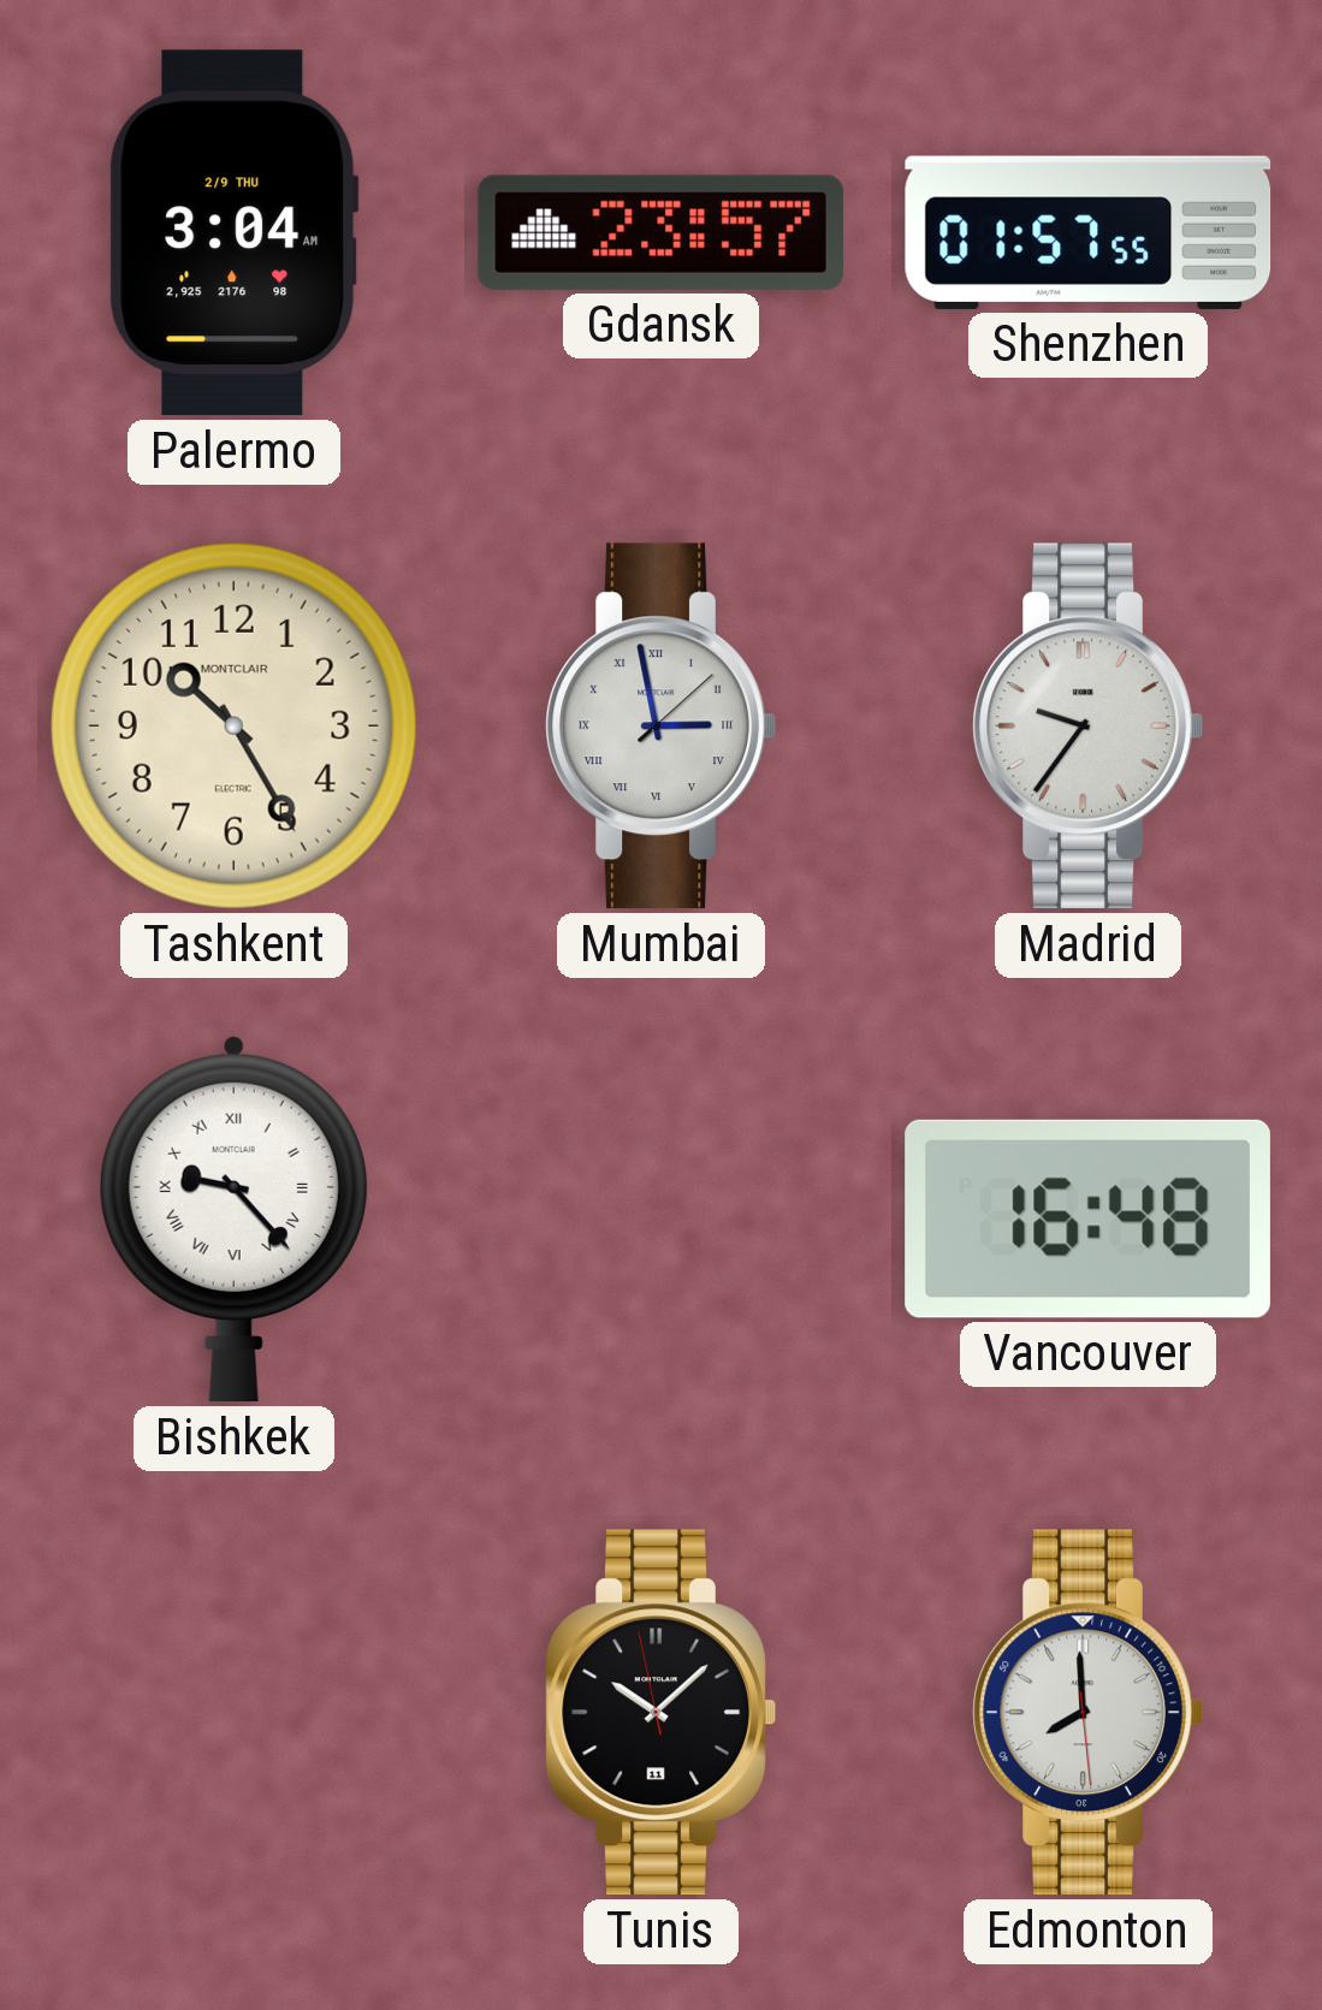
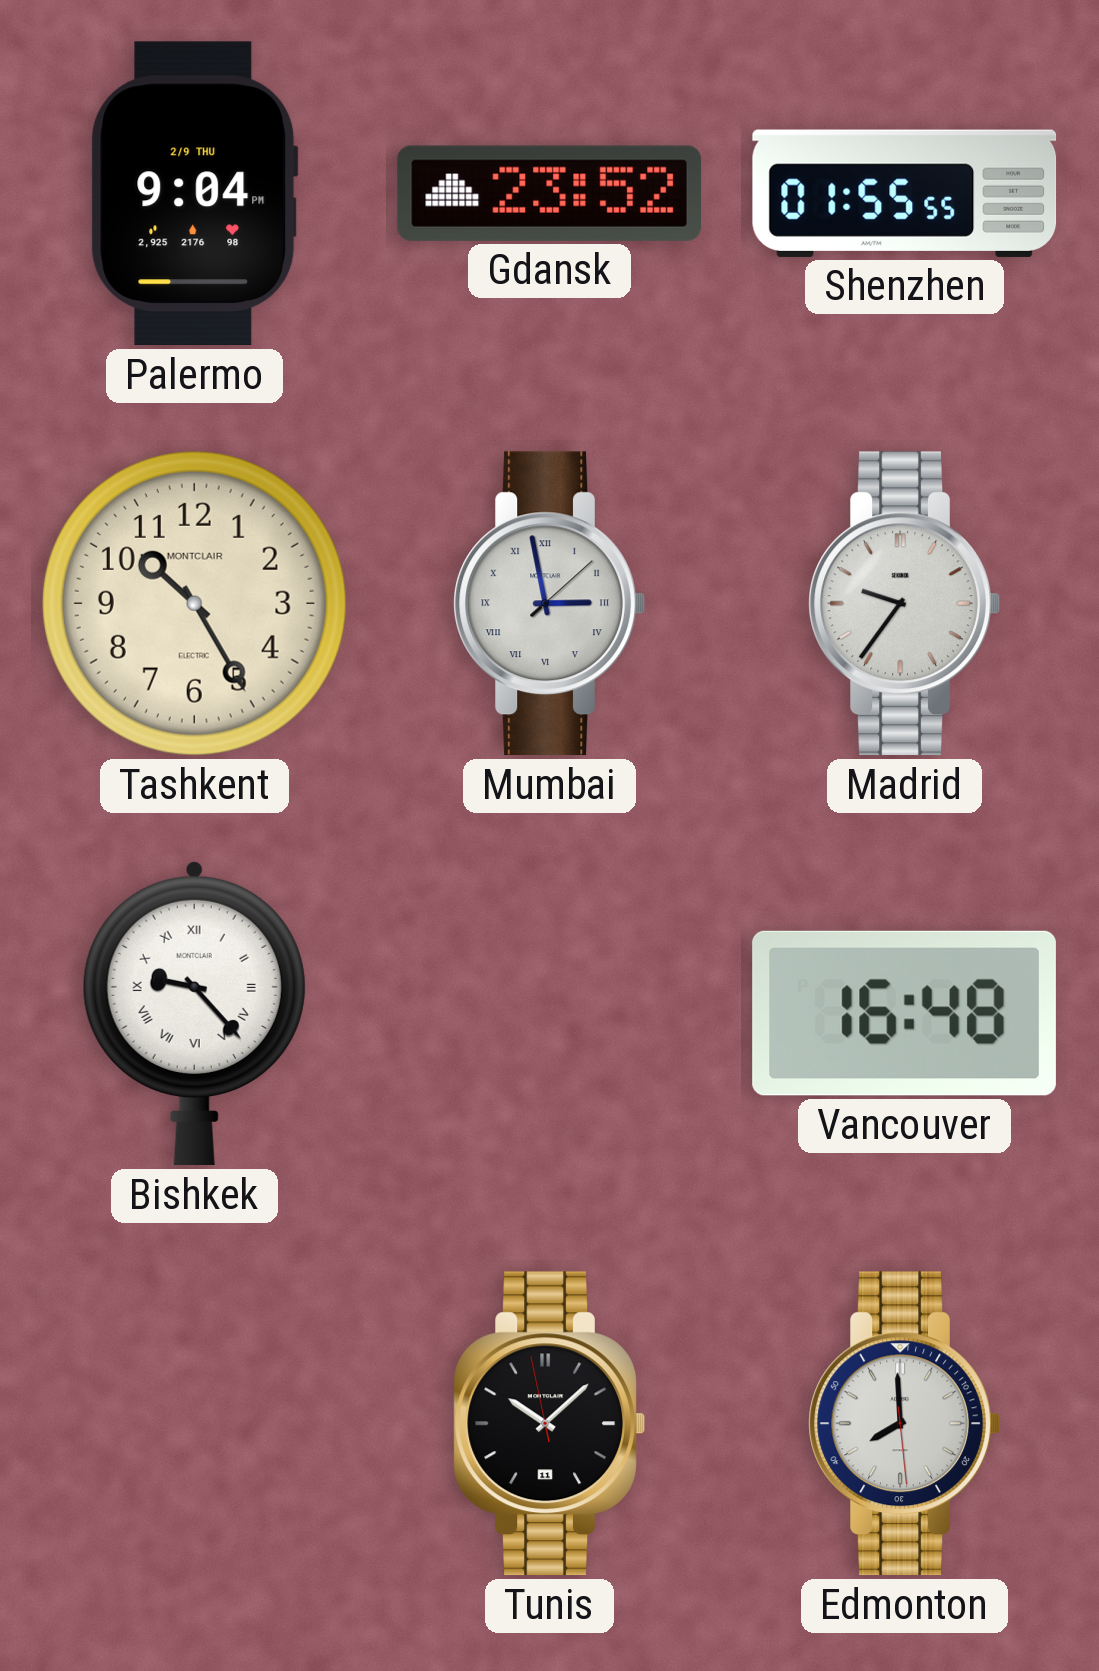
Palermo: 3:04 -> 9:04 (195, 194)
Gdansk: 23:57 -> 23:52 (549, 193)
Shenzhen: 01:57 -> 01:55 (905, 193)
